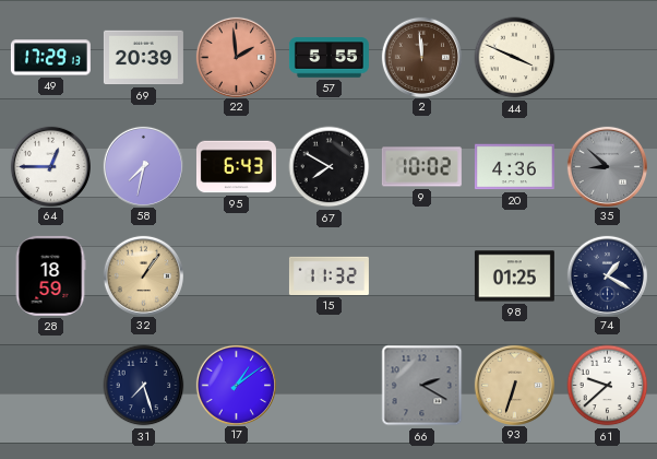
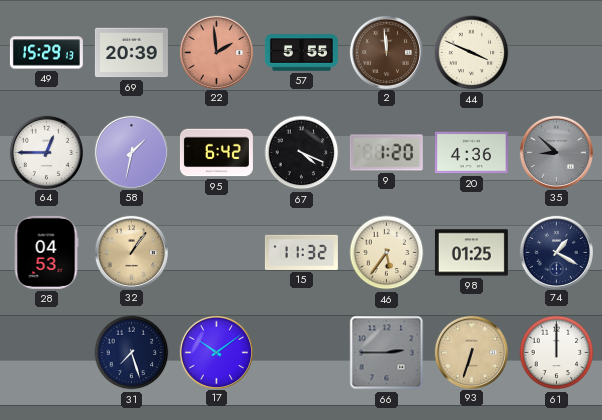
49: 17:29 -> 15:29 (46, 53)
58: 7:32 -> 1:32 (131, 152)
95: 6:43 -> 6:42 (216, 153)
67: 7:50 -> 4:19 (302, 153)
9: 10:02 -> 1:20 (386, 153)
28: 18:59 -> 04:53 (46, 252)
46: none -> 5:36 (387, 253)
17: 1:09 -> 10:09 (216, 352)
66: 2:20 -> 2:45 (387, 353)
61: 9:38 -> 12:00 (557, 353)
